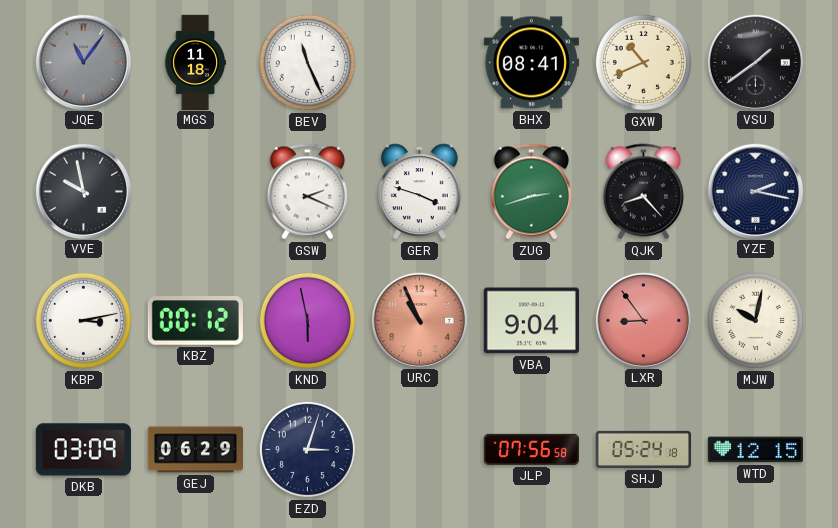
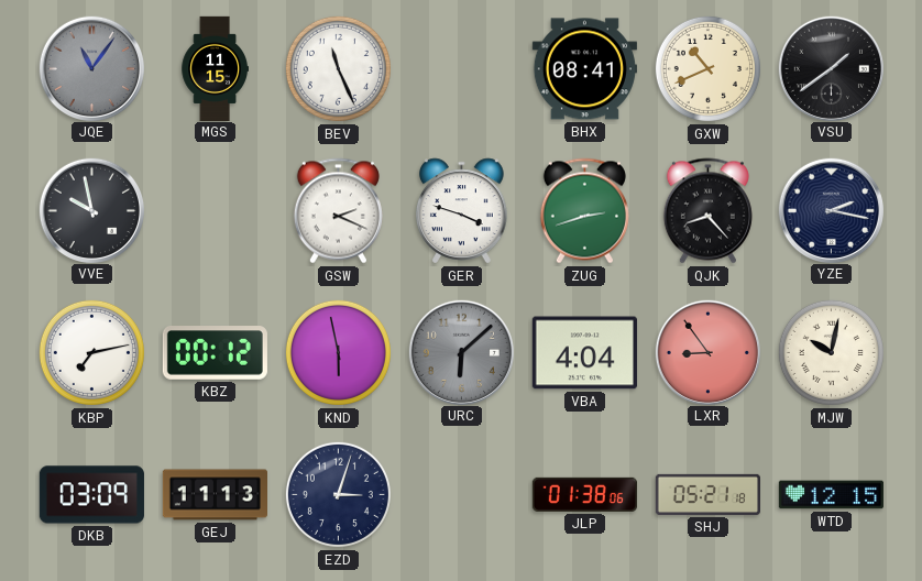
MGS: 11:18 -> 11:15 (215, 68)
KBP: 3:13 -> 7:13 (91, 352)
URC: 10:56 -> 6:08 (461, 352)
URC dial: salmon -> grey (461, 352)
VBA: 9:04 -> 4:04 (584, 353)
GEJ: 06:29 -> 11:13 (215, 495)
JLP: 07:56 -> 01:38 (584, 494)
SHJ: 05:24 -> 05:21 (707, 494)
